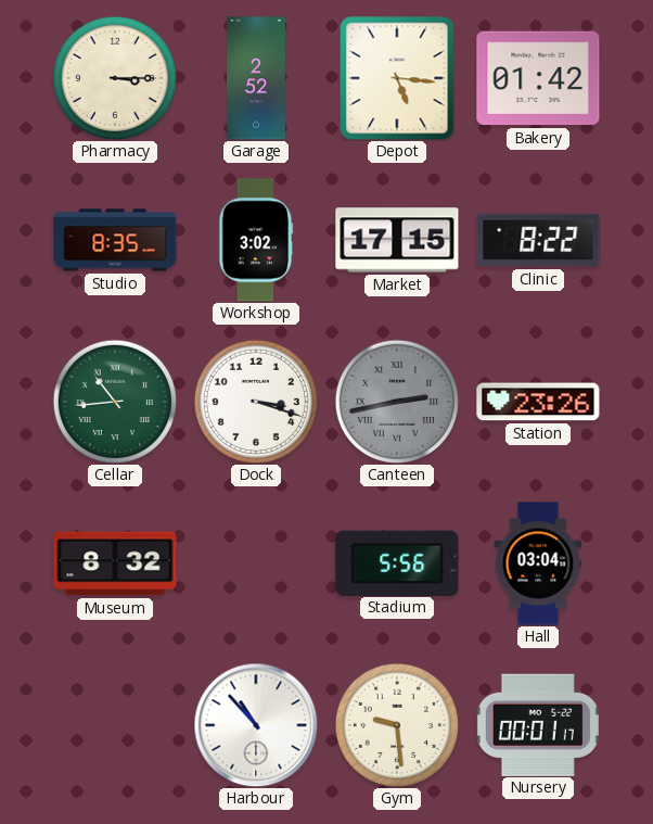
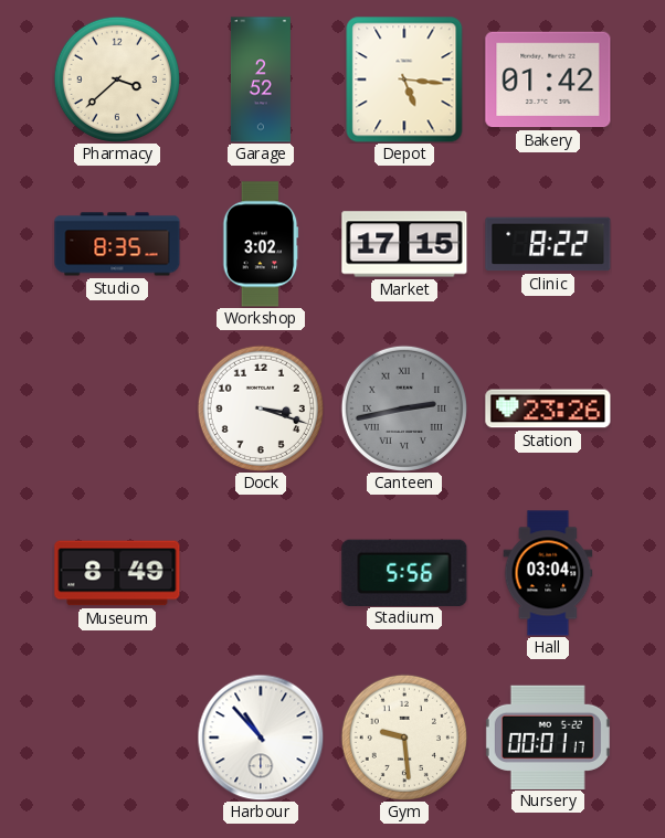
Pharmacy: 3:15 -> 3:38 (117, 79)
Cellar: 10:44 -> none (115, 402)
Museum: 8:32 -> 8:49 (117, 573)
